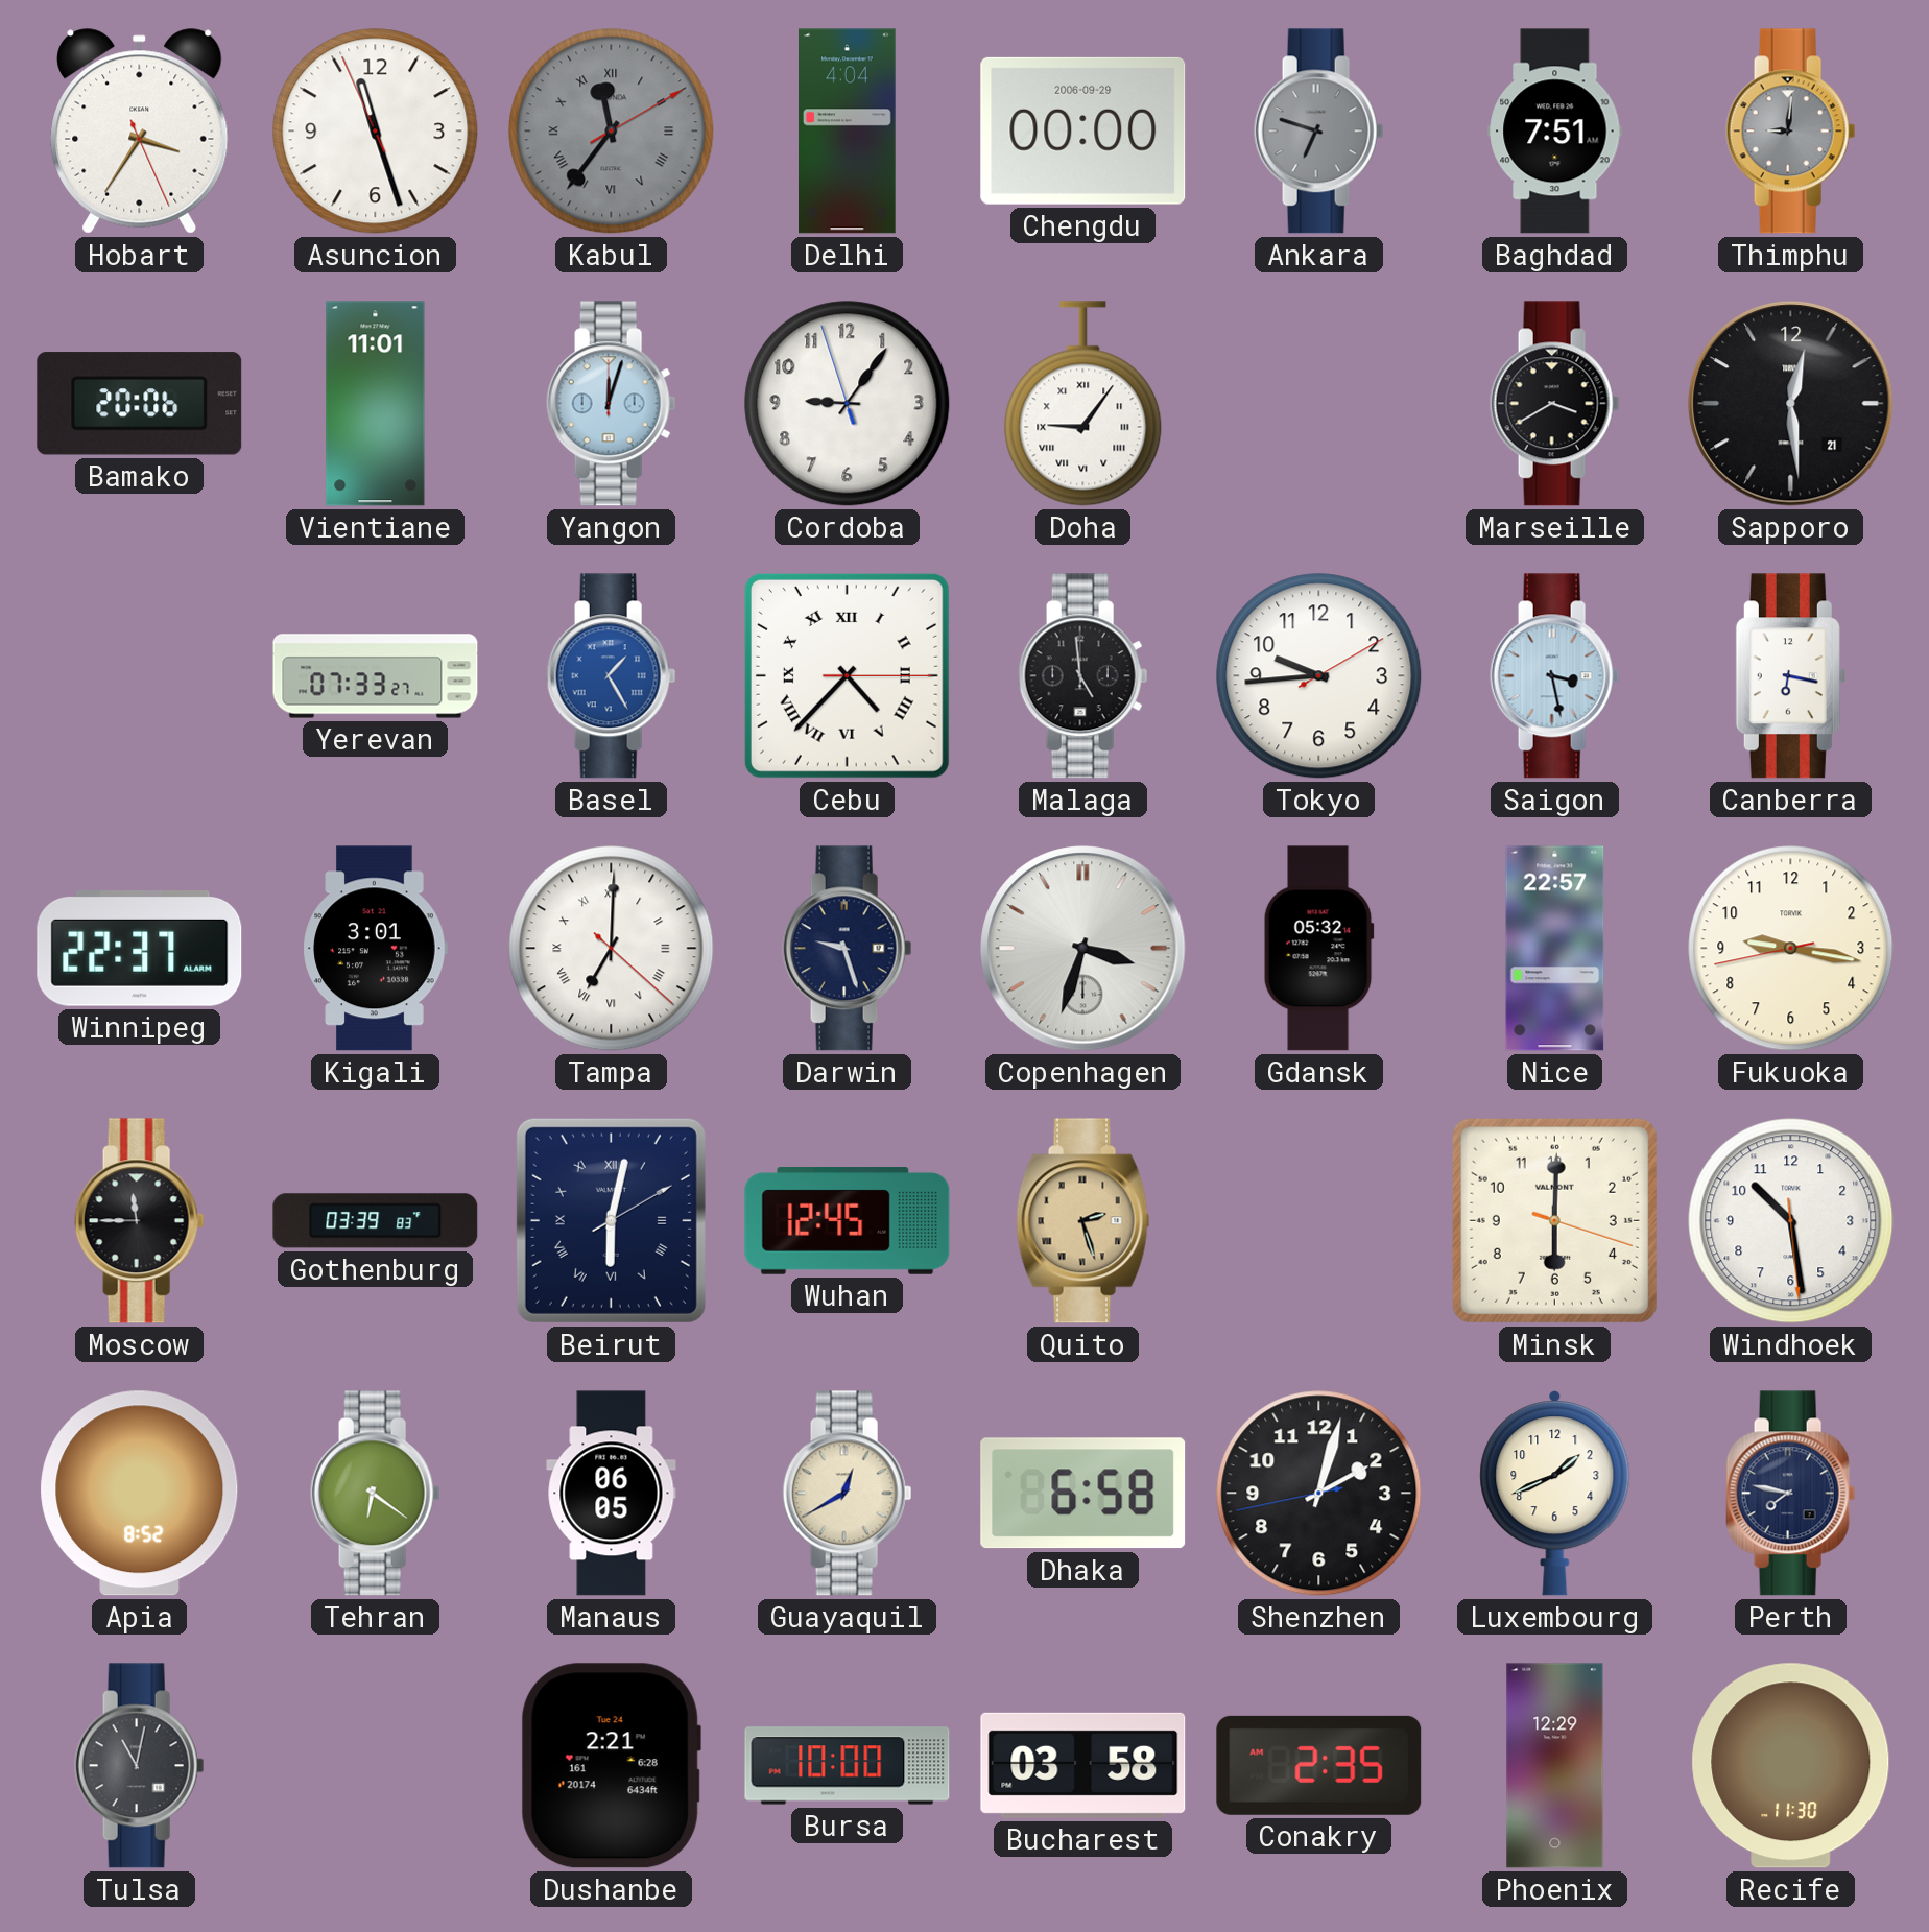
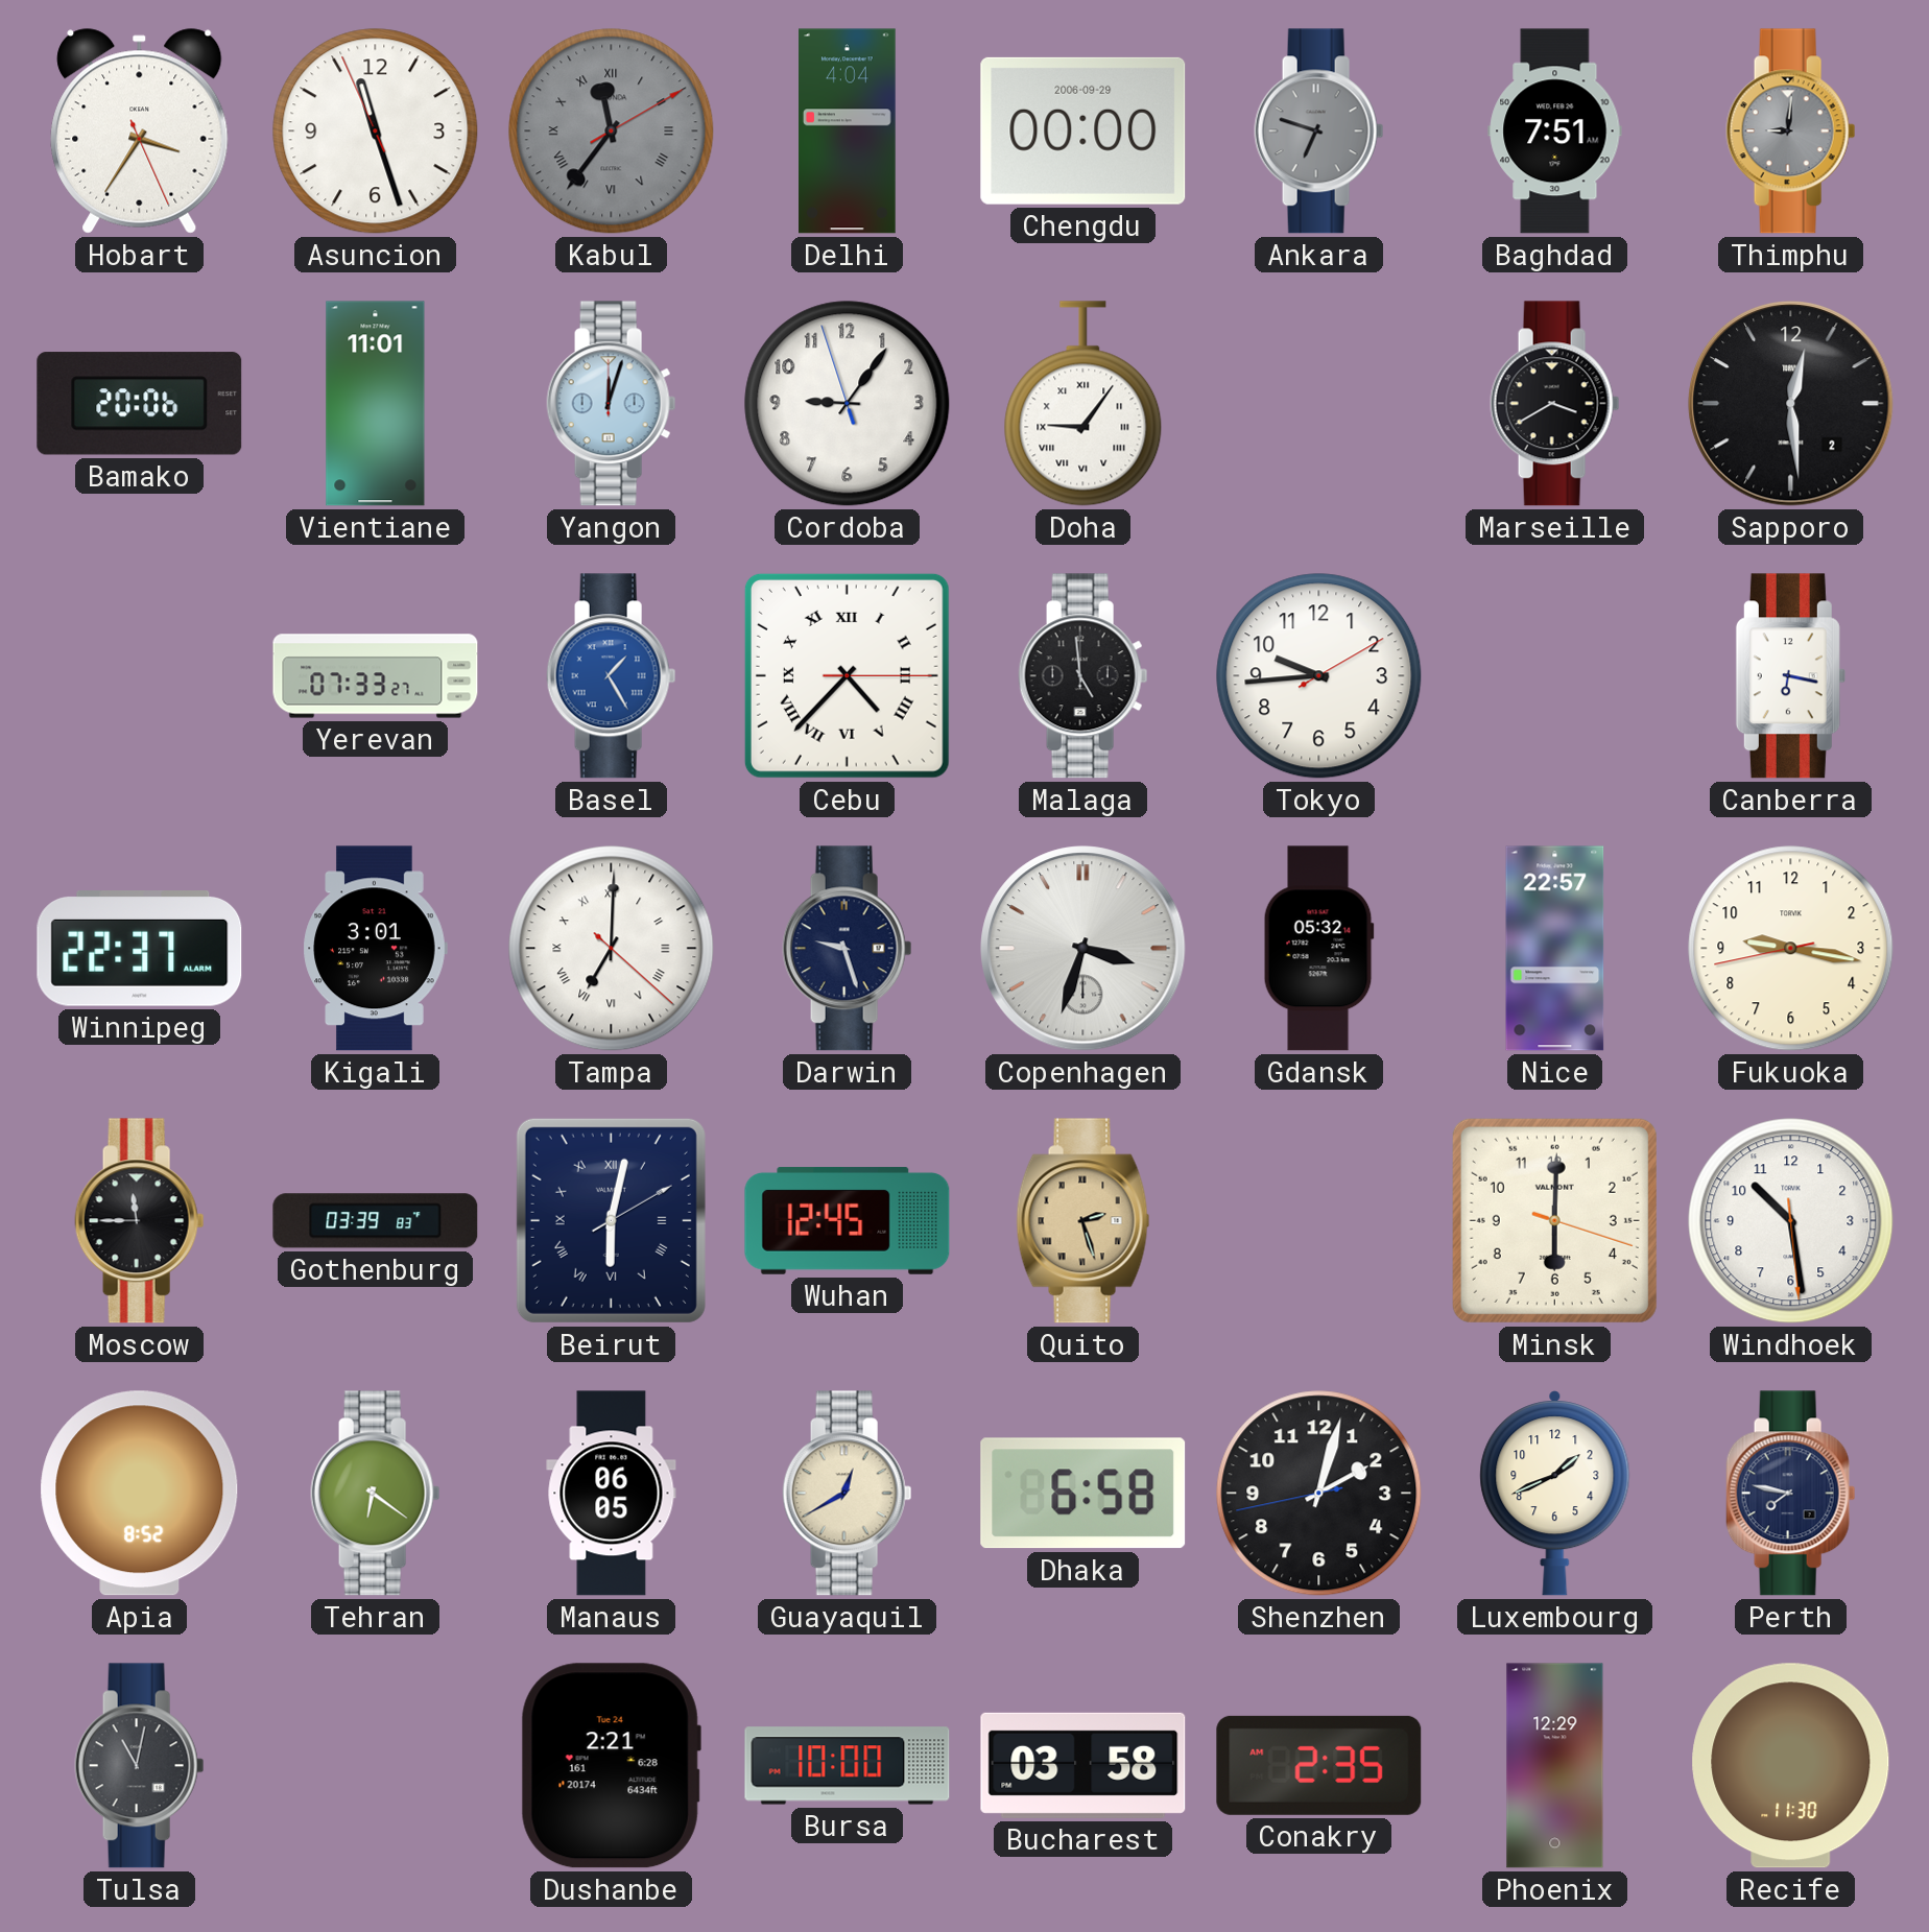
Sapporo date: 21 -> 2 (1791, 404)
Saigon: 3:28 -> none (1555, 676)
